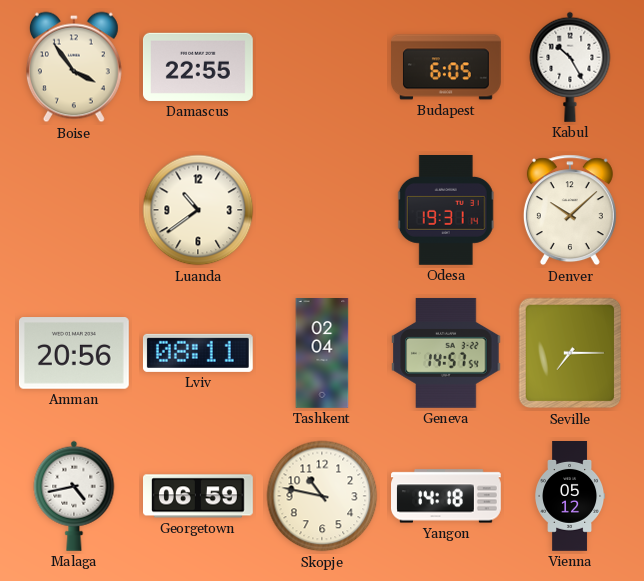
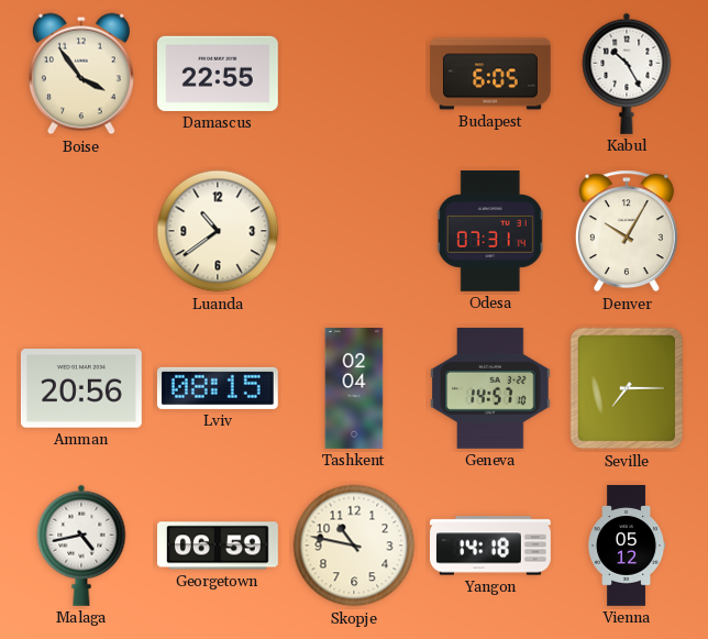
Odesa: 19:31 -> 07:31 (490, 232)
Denver: 10:08 -> 10:05 (627, 231)
Lviv: 08:11 -> 08:15 (218, 388)
Geneva: 14:57:54 -> 14:57:10 (490, 388)
